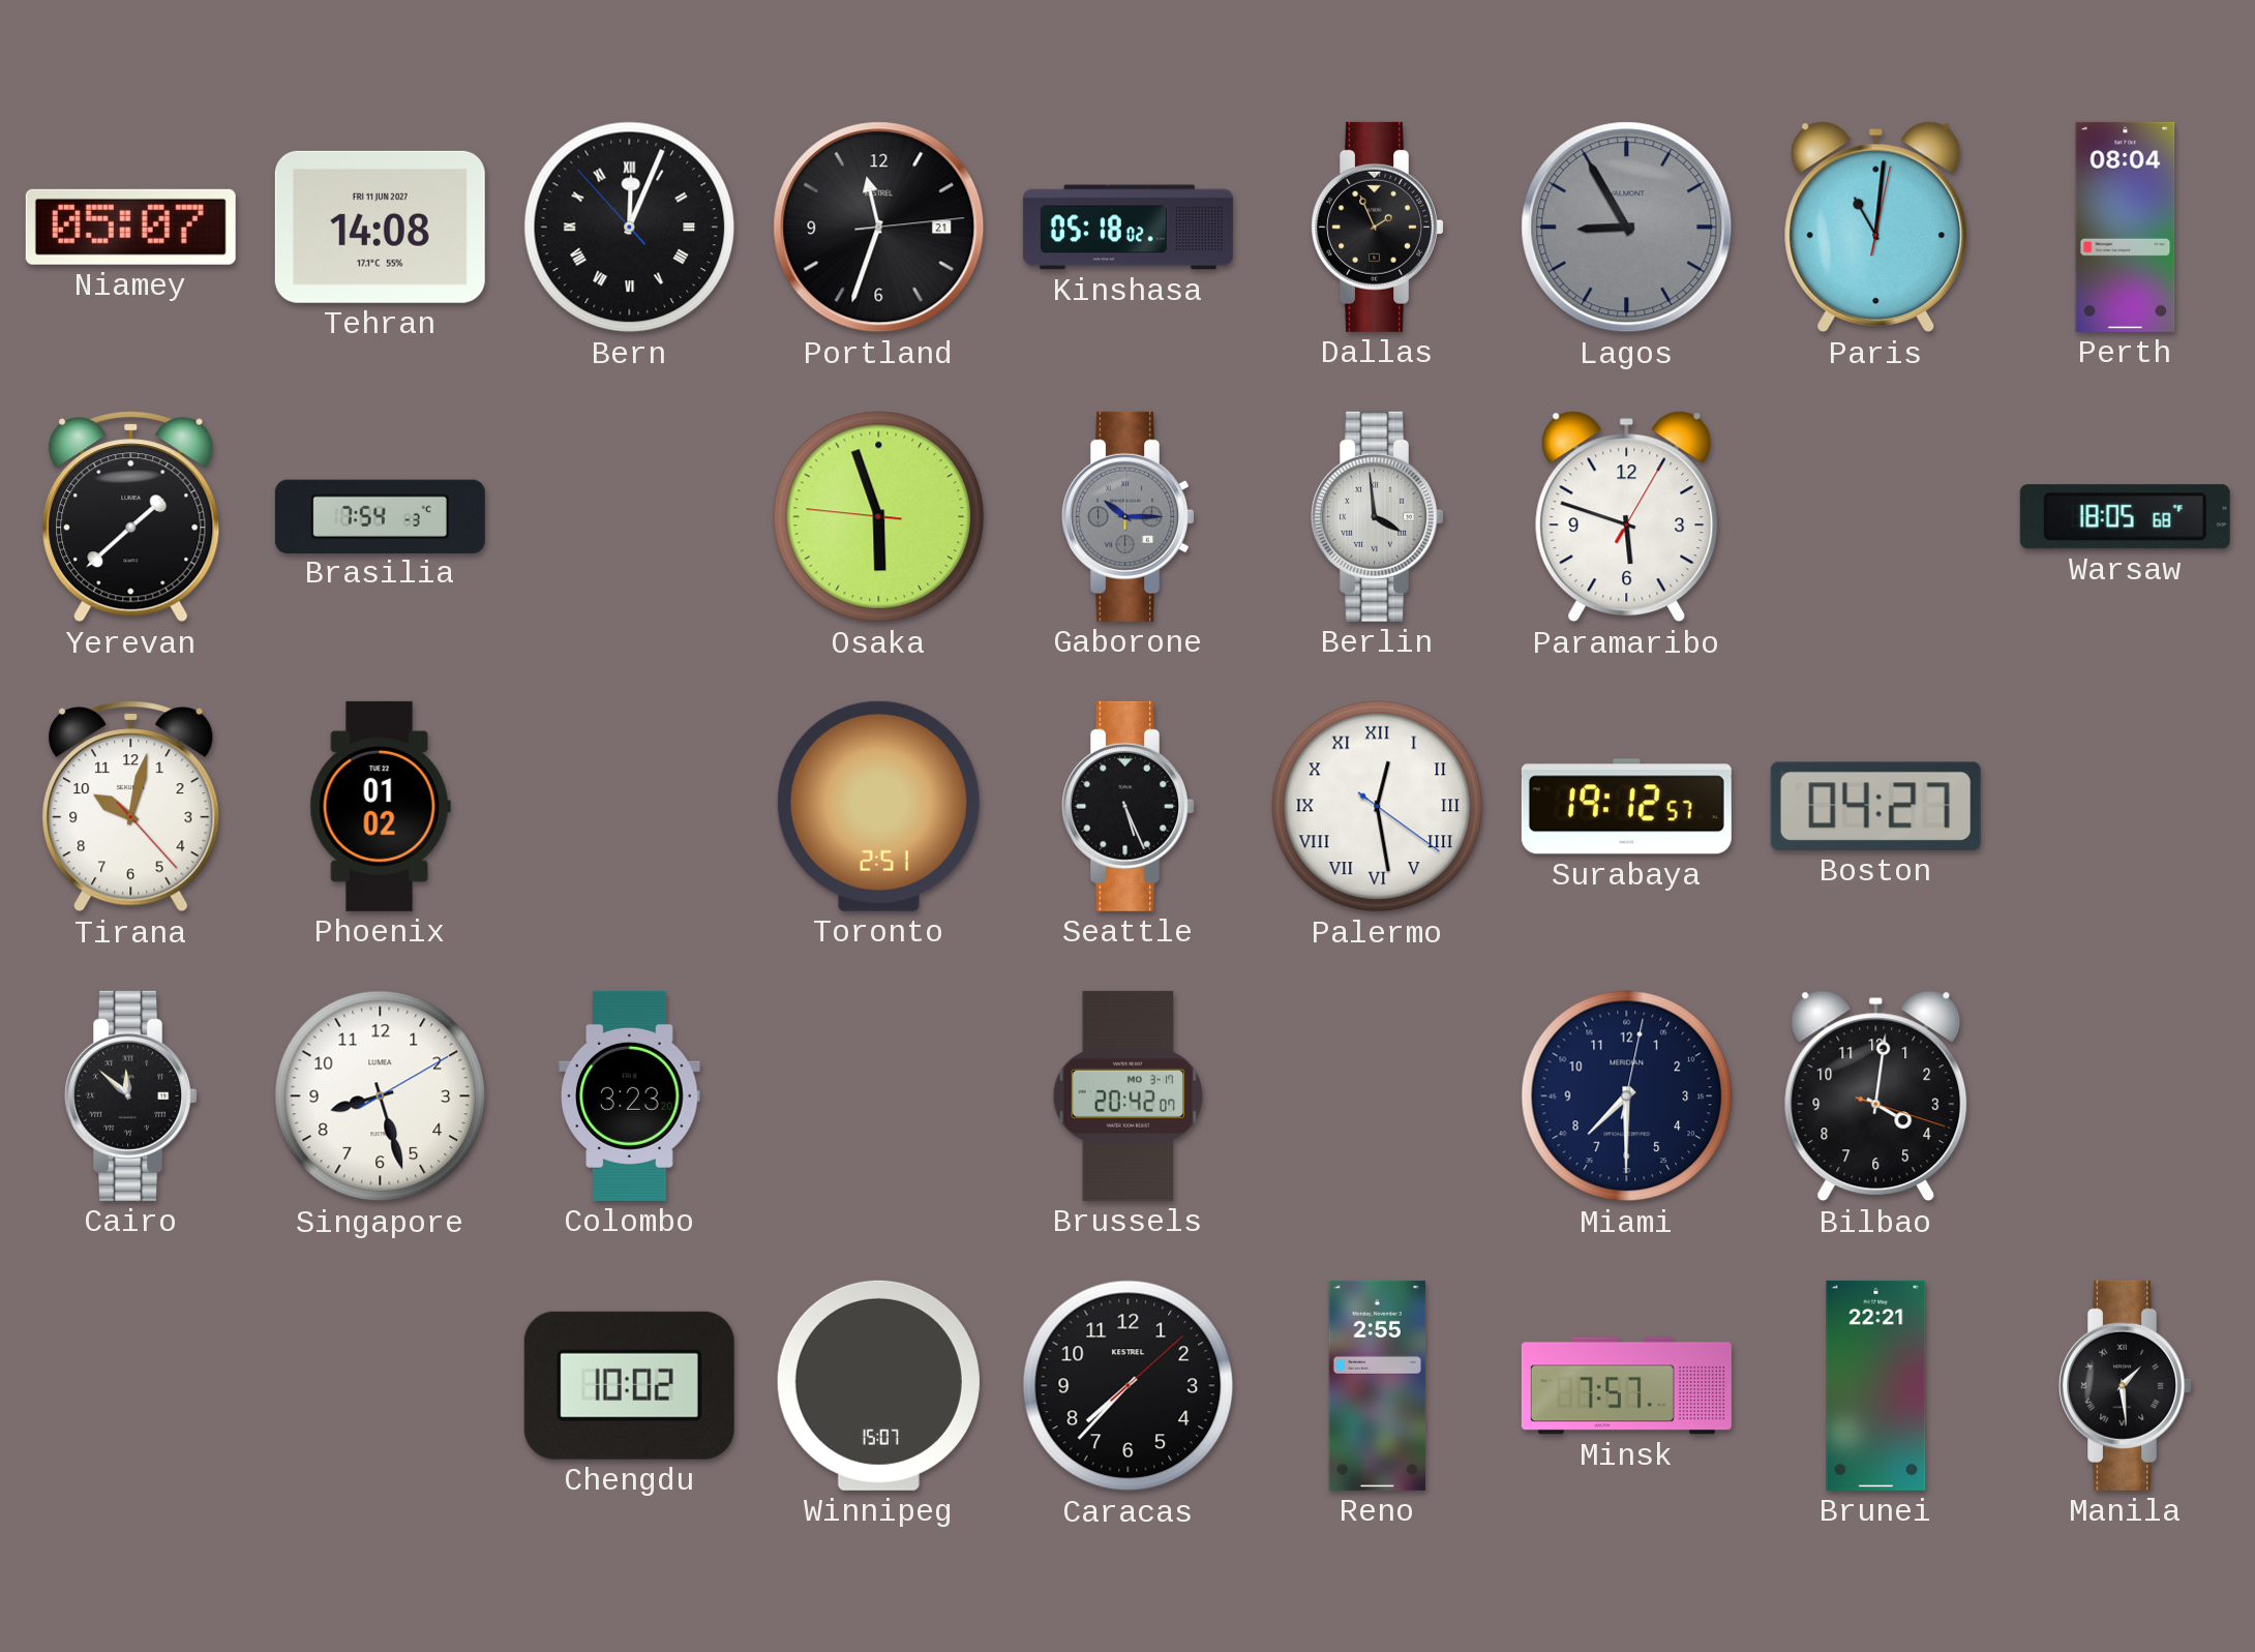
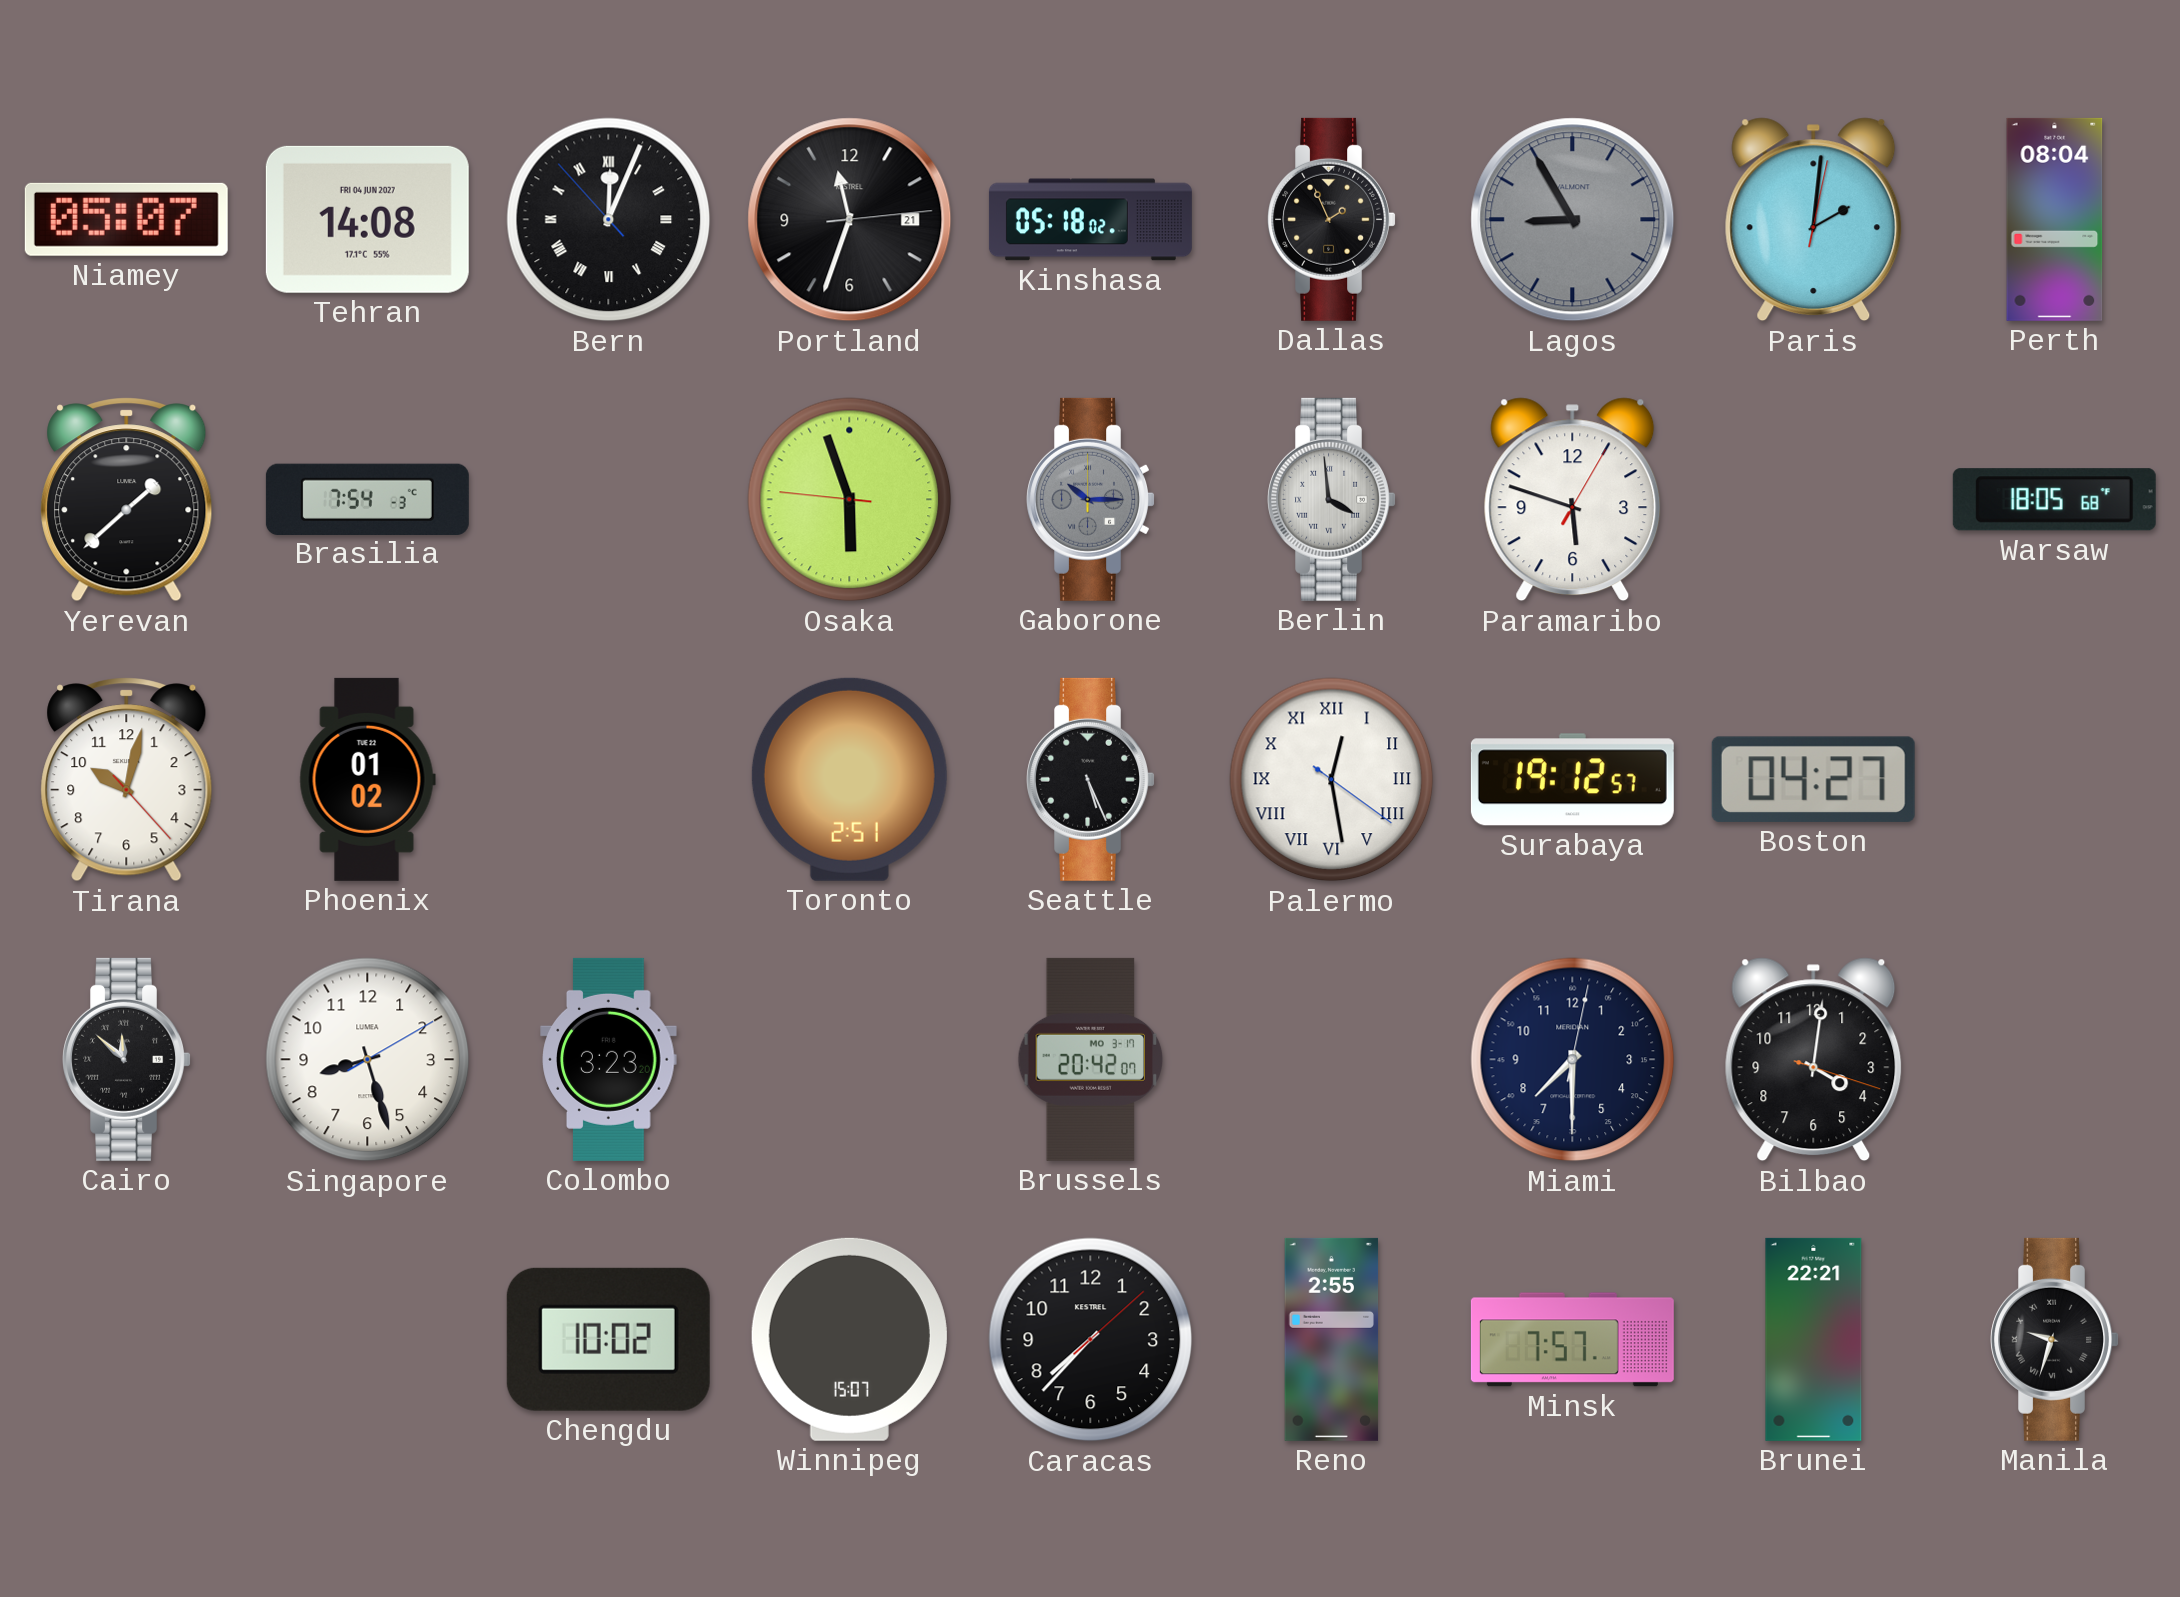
Tehran date: FRI 11 JUN 2027 -> FRI 04 JUN 2027 (367, 219)
Paris: 11:01 -> 2:01 (1814, 220)
Manila: 1:29 -> 9:33 (2054, 1339)
